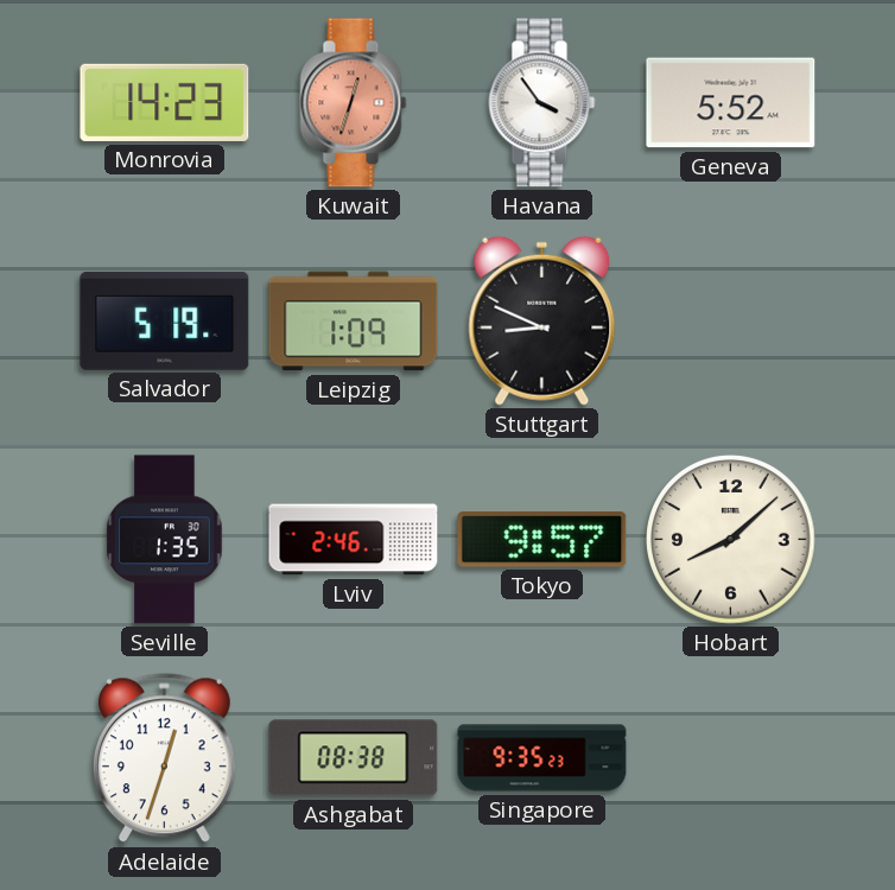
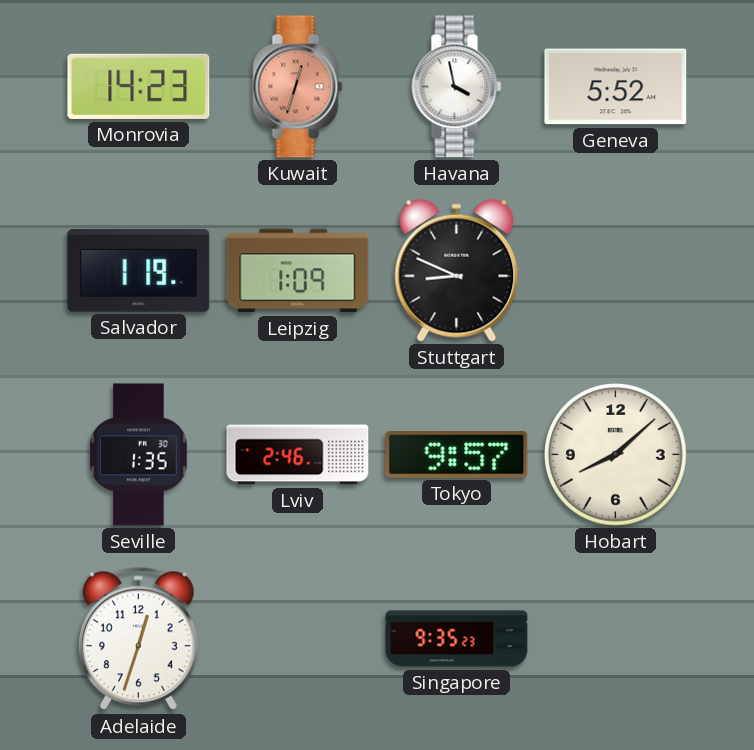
Havana: 3:54 -> 3:58 (457, 87)
Salvador: 5:19 -> 1:19 (139, 270)
Ashgabat: 08:38 -> none (354, 758)
